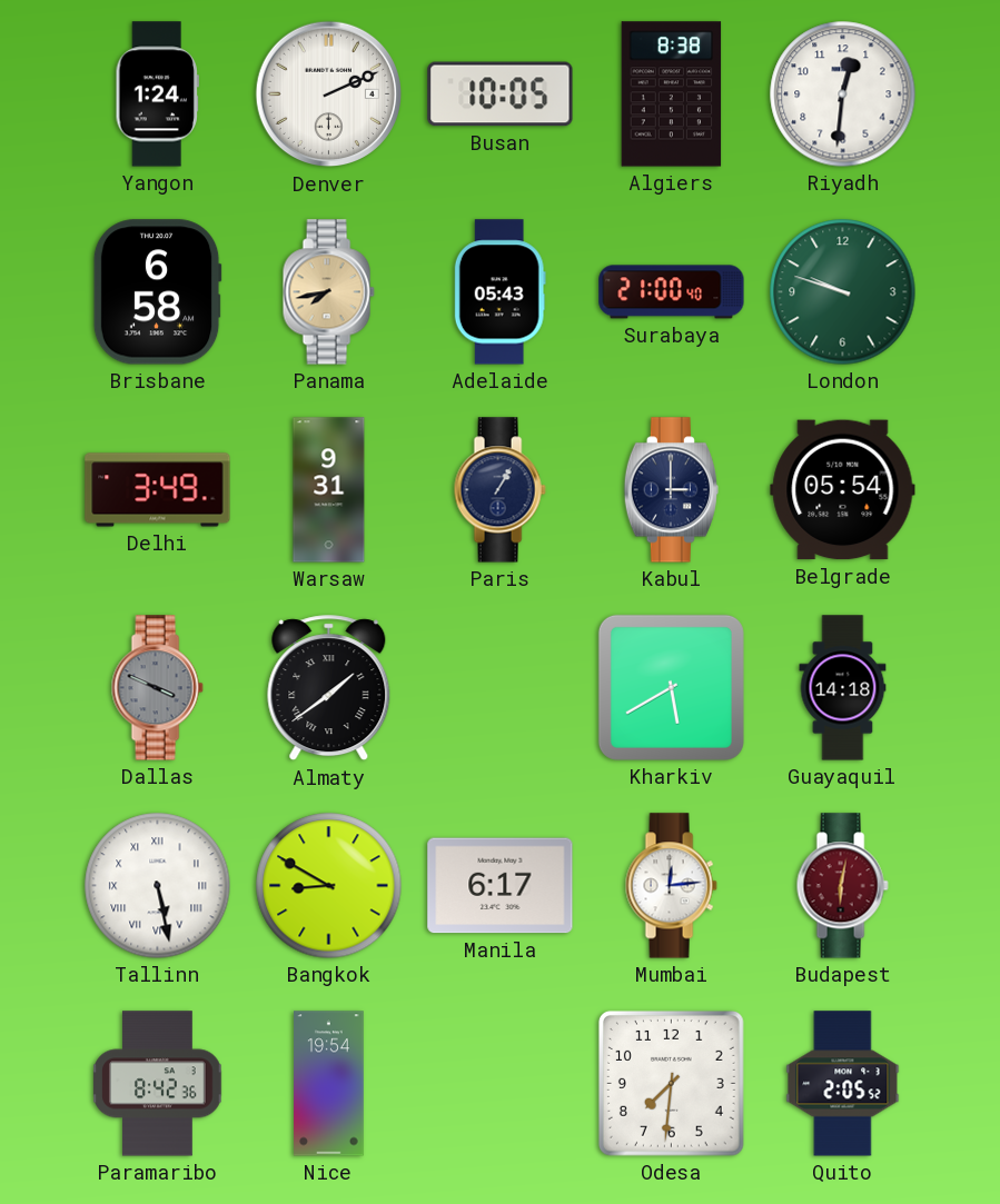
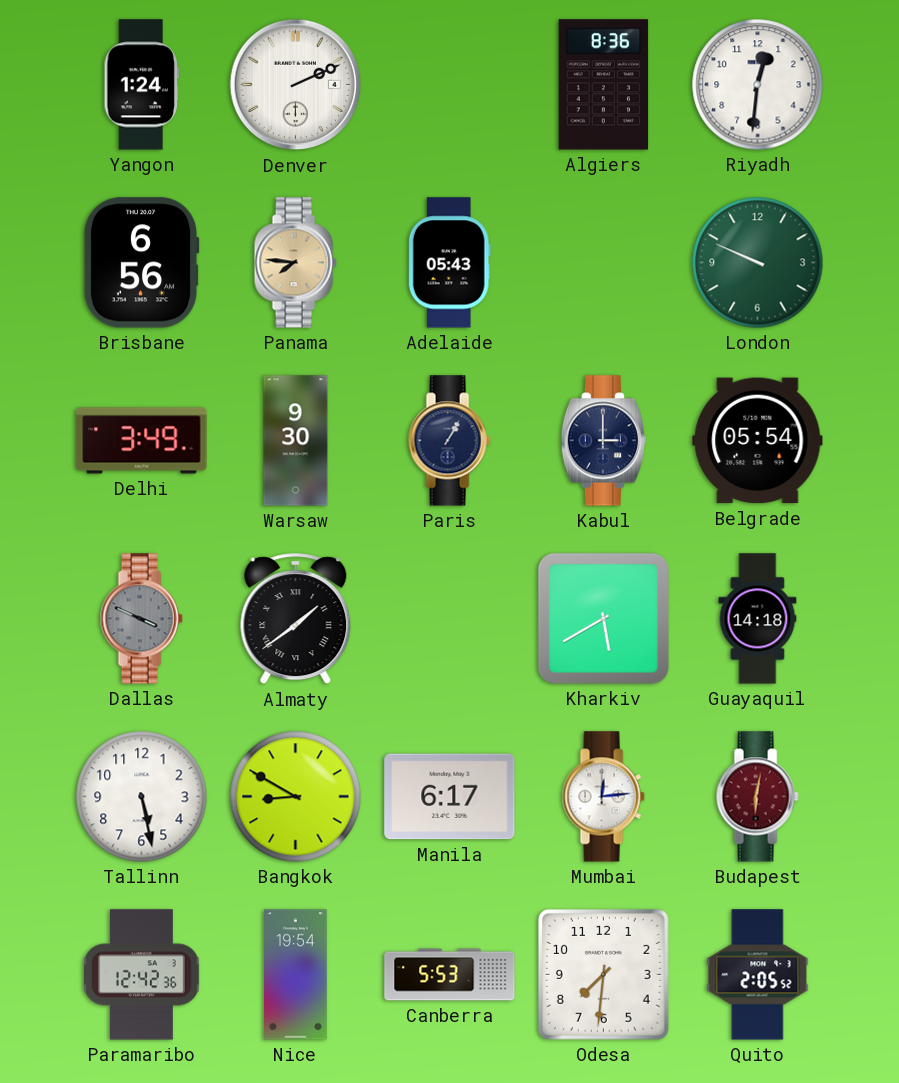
Busan: 10:05 -> none (501, 94)
Algiers: 8:38 -> 8:36 (604, 85)
Brisbane: 6:58 -> 6:56 (141, 263)
Panama: 7:43 -> 7:46 (295, 263)
Surabaya: 21:00 -> none (672, 292)
London: 9:48 -> 9:49 (758, 263)
Warsaw: 9:31 -> 9:30 (296, 441)
Tallinn numerals: Roman -> Arabic (142, 797)
Paramaribo: 8:42 -> 12:42 (142, 975)
Canberra: none -> 5:53 (450, 975)
